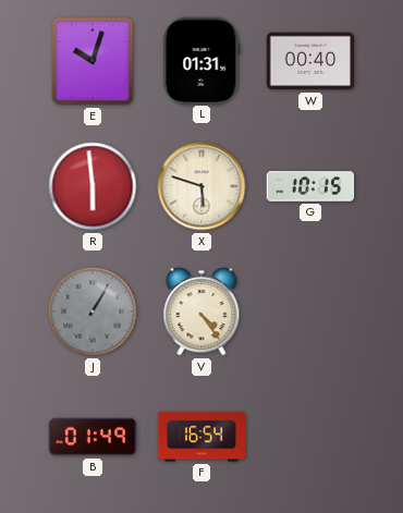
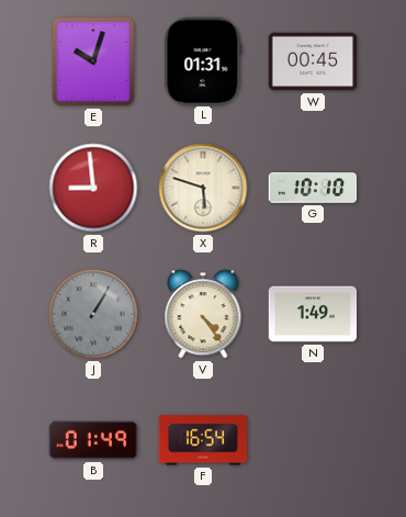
W: 00:40 -> 00:45 (313, 61)
R: 5:59 -> 8:59 (93, 188)
G: 10:15 -> 10:10 (313, 188)
N: none -> 1:49 (313, 314)
